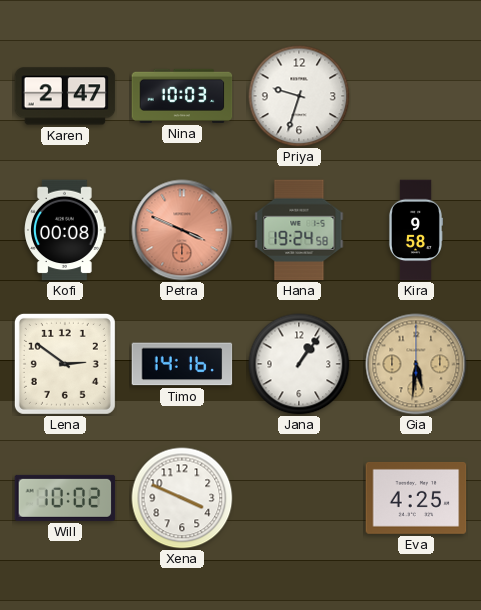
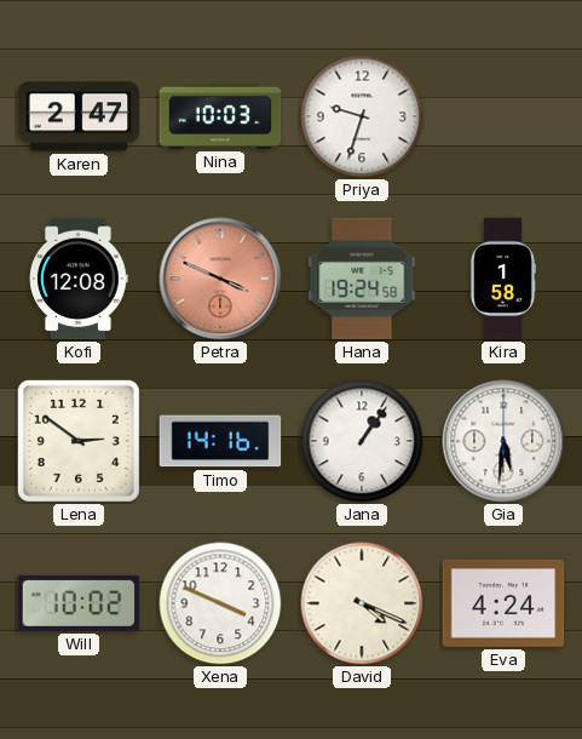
Kofi: 00:08 -> 12:08 (79, 279)
Kira: 9:58 -> 1:58 (502, 279)
Gia dial: champagne -> white (503, 441)
David: none -> 4:19 (362, 603)
Eva: 4:25 -> 4:24 (503, 603)
